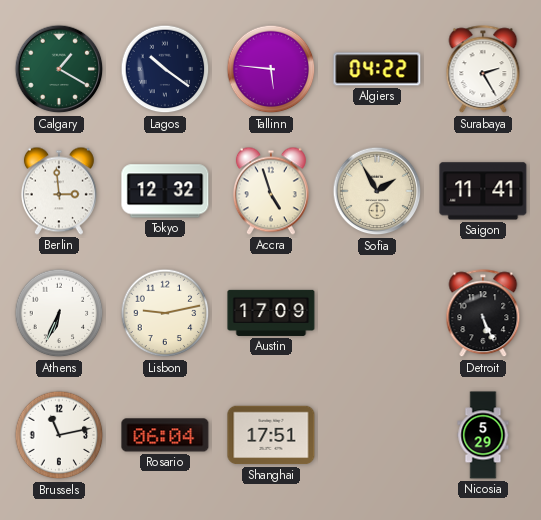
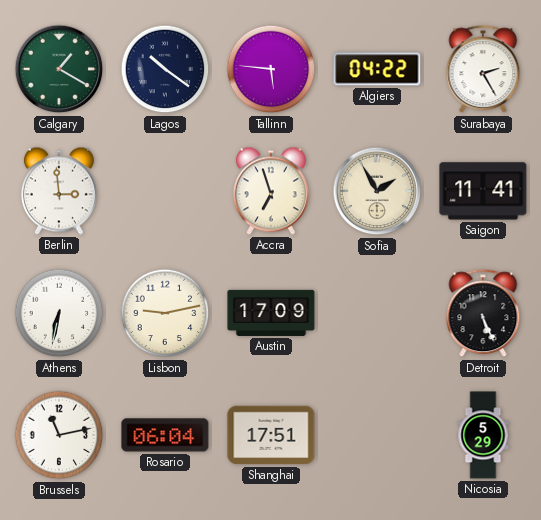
Tokyo: 12:32 -> none (165, 191)
Accra: 4:57 -> 6:57 (271, 191)
Athens: 6:34 -> 6:32 (59, 313)
